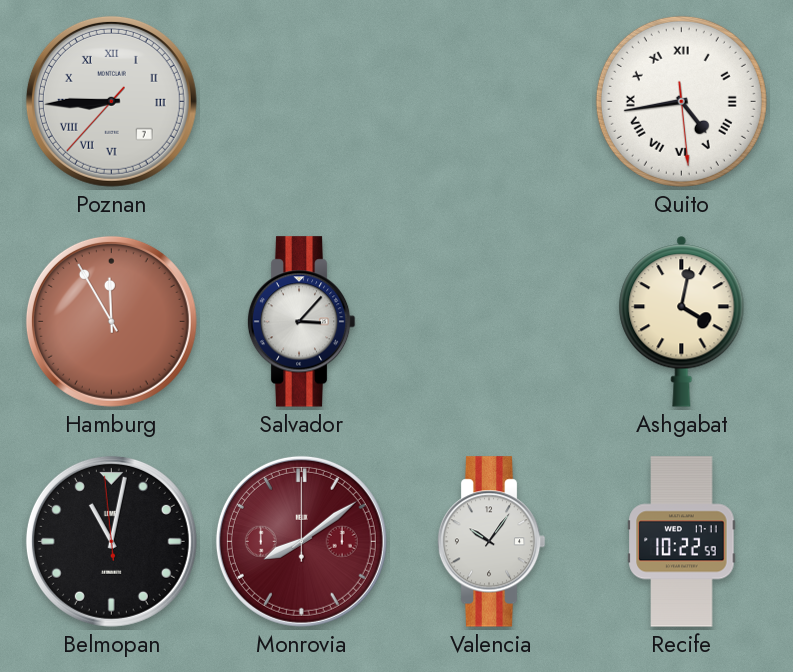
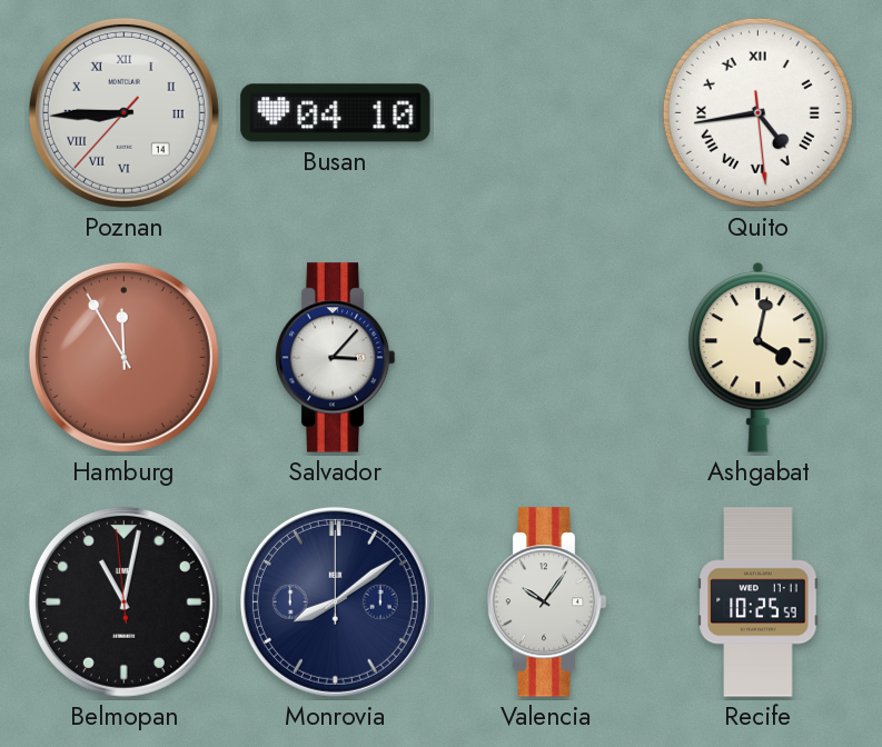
Poznan date: 7 -> 14 (123, 112)
Busan: none -> 04:10 (336, 113)
Monrovia dial: burgundy -> navy (335, 601)
Recife: 10:22 -> 10:25 (759, 602)
